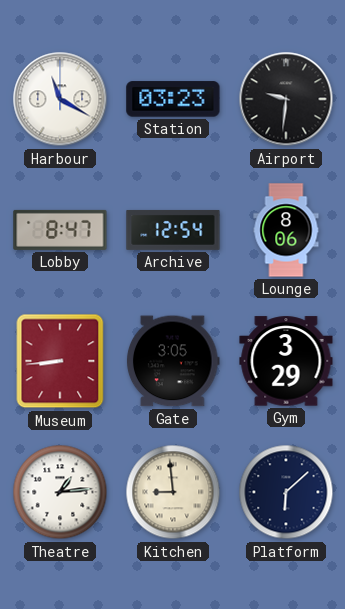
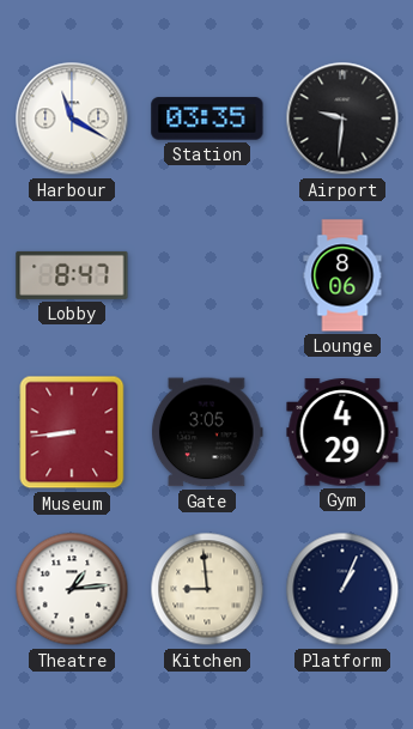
Station: 03:23 -> 03:35 (207, 119)
Archive: 12:54 -> none (173, 230)
Gym: 3:29 -> 4:29 (342, 432)
Platform: 6:08 -> 1:04 (342, 589)
